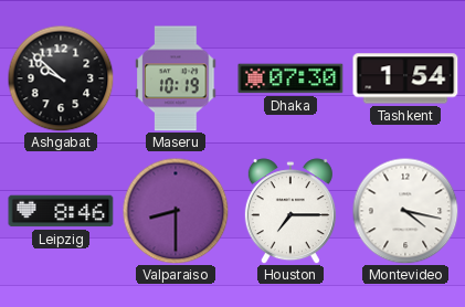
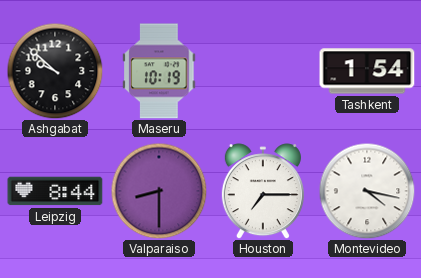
Dhaka: 07:30 -> none (290, 78)
Leipzig: 8:46 -> 8:44 (55, 191)
